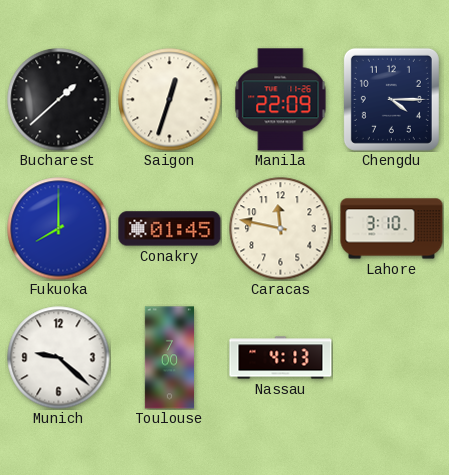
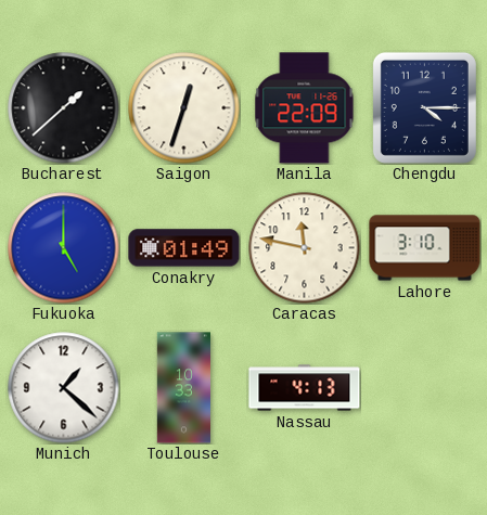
Fukuoka: 8:00 -> 5:00 (64, 248)
Conakry: 01:45 -> 01:49 (184, 248)
Munich: 9:22 -> 1:22 (64, 388)
Toulouse: 7:00 -> 10:33 (183, 388)
